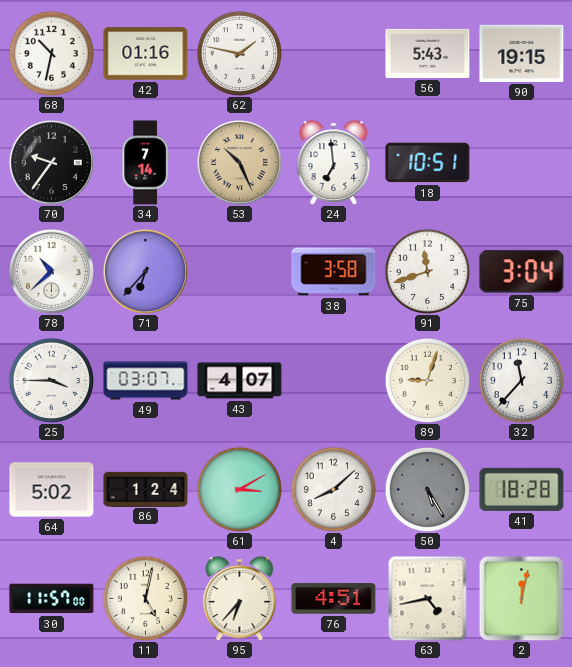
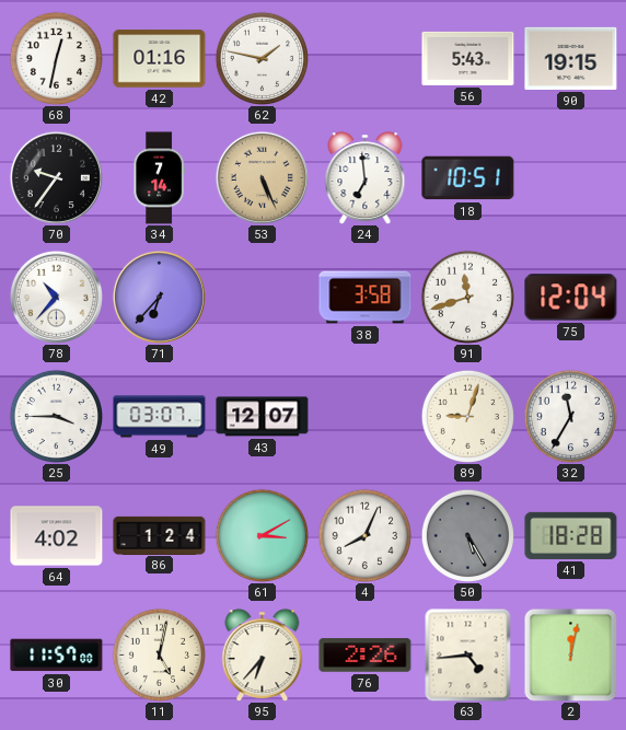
68: 10:32 -> 12:32 (56, 58)
53: 10:26 -> 5:26 (262, 177)
78: 10:38 -> 10:37 (56, 297)
75: 3:04 -> 12:04 (571, 298)
43: 4:07 -> 12:07 (263, 417)
32: 11:37 -> 11:35 (570, 416)
64: 5:02 -> 4:02 (57, 536)
4: 8:08 -> 8:04 (364, 535)
76: 4:51 -> 2:26 (366, 656)
63: 4:43 -> 4:44 (468, 654)
